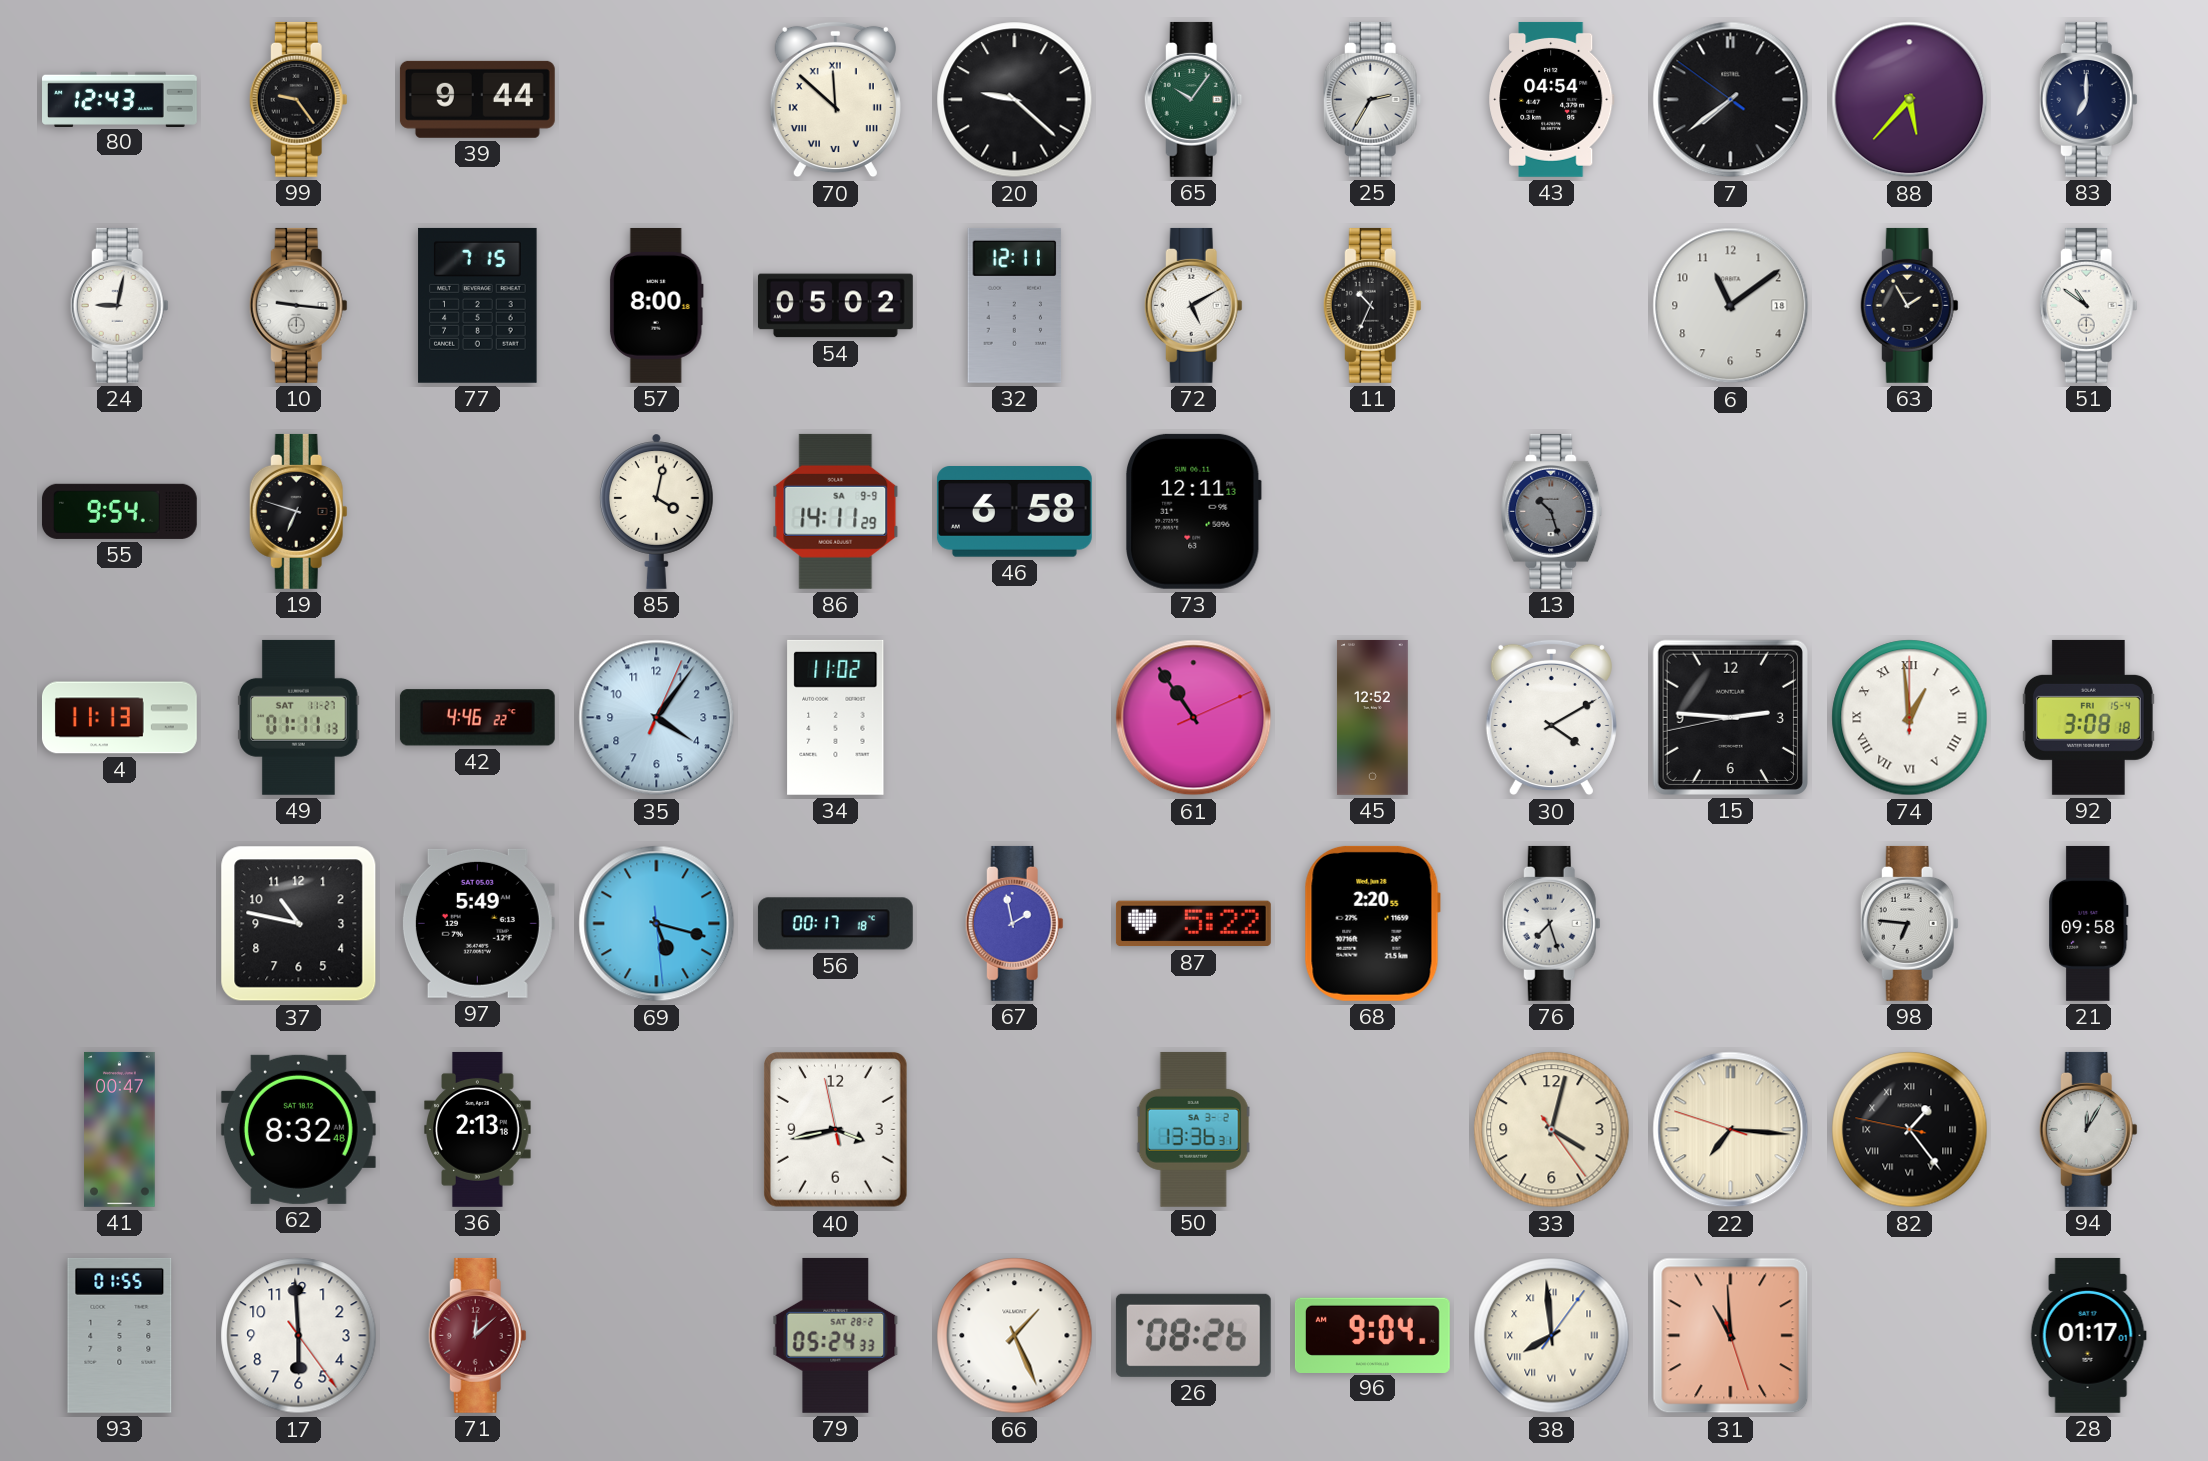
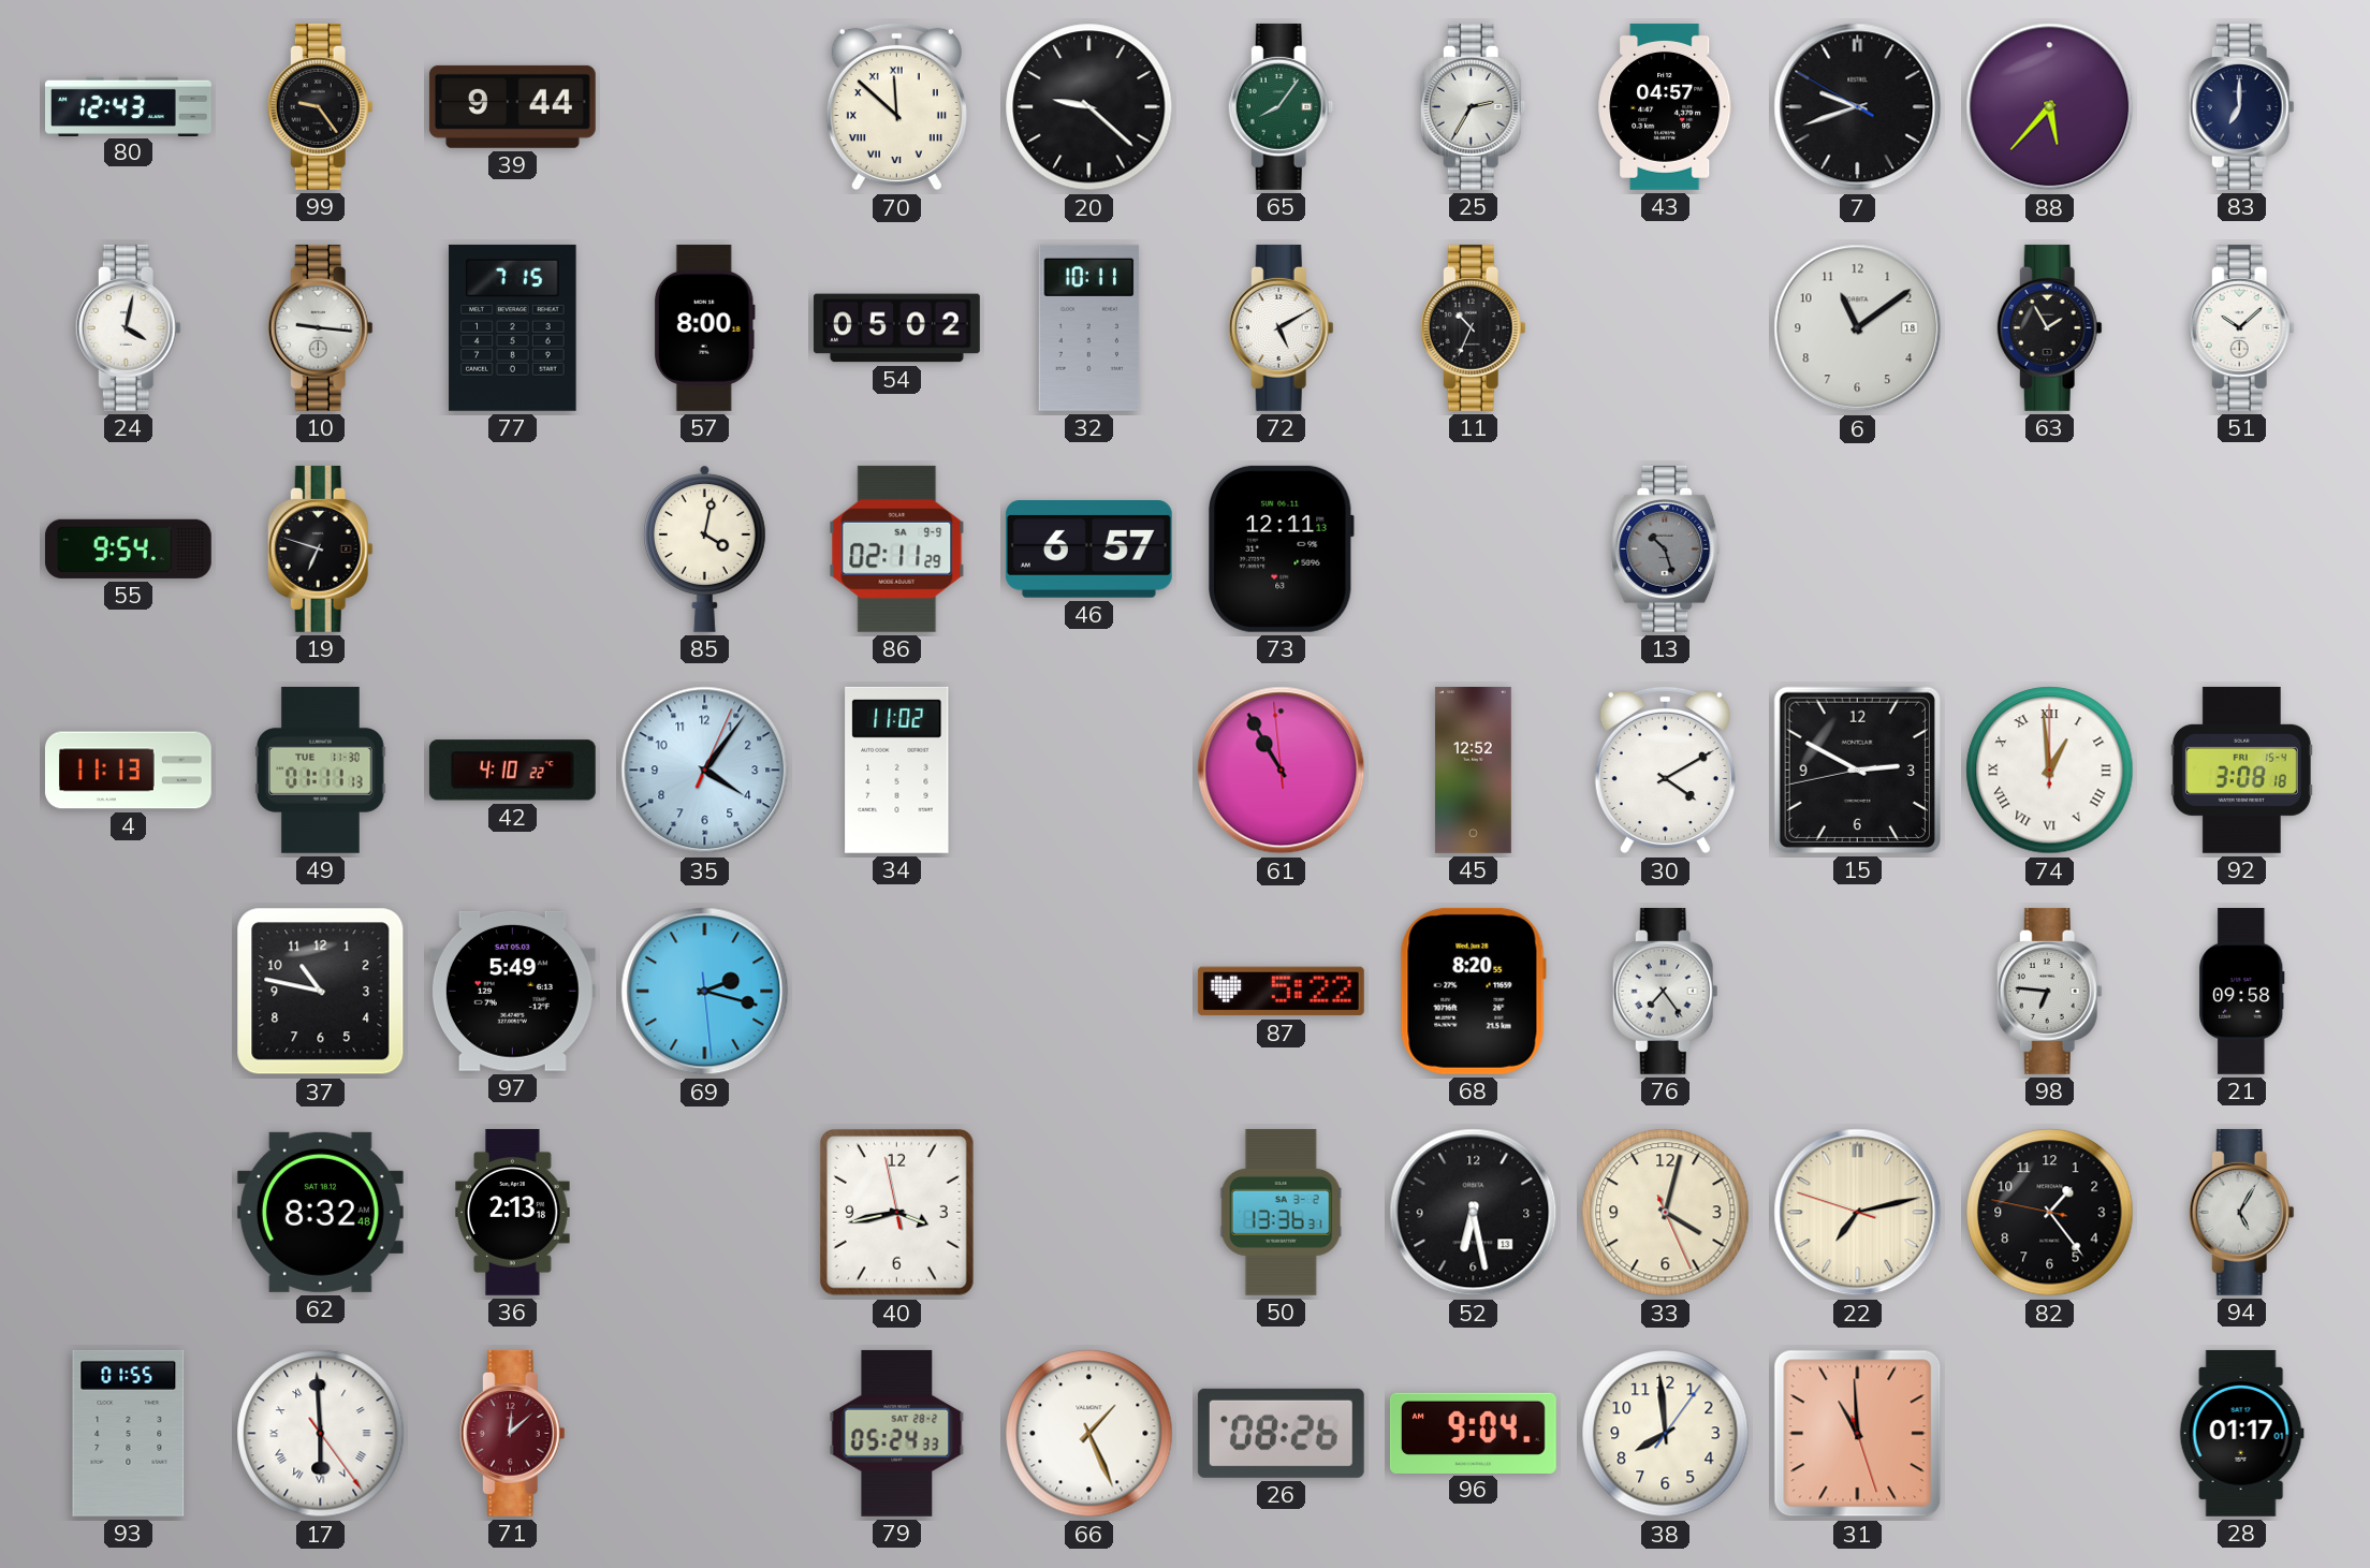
65: 10:06 -> 8:06 (1281, 106)
43: 04:54 -> 04:57 (1666, 106)
7: 7:38 -> 9:41 (1858, 107)
24: 9:02 -> 4:02 (128, 327)
32: 12:11 -> 10:11 (1089, 327)
51: 10:51 -> 10:08 (2241, 327)
86: 14:11 -> 02:11 (897, 548)
46: 6:58 -> 6:57 (1088, 549)
49 date: SAT 11-27 -> TUE 11-30 (321, 770)
42: 4:46 -> 4:10 (512, 771)
61: 10:54:11 -> 10:54:59 (1282, 771)
15: 2:45 -> 2:49 (1857, 770)
69: 5:17 -> 2:17 (705, 992)
56: 00:17 -> none (835, 924)
67: 1:58 -> none (1014, 923)
68: 2:20 -> 8:20 (1473, 991)
76: 7:27 -> 7:24 (1665, 991)
41: 00:47 -> none (120, 1129)
52: none -> 6:28 (1474, 1213)
33: 4:02:24 -> 4:02:26 (1666, 1213)
22: 7:15 -> 7:12 (1858, 1213)
82 numerals: Roman -> Arabic (2050, 1213)
94: 12:05 -> 5:05 (2241, 1212)
17 numerals: Arabic -> Roman (321, 1434)
38 numerals: Roman -> Arabic (1666, 1434)
